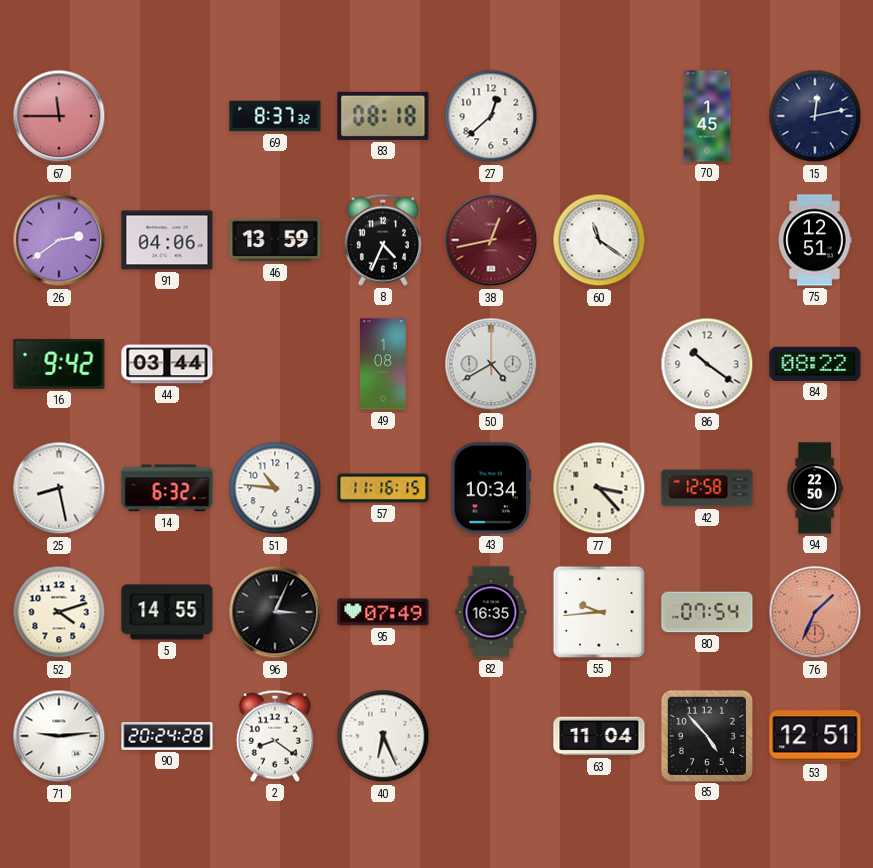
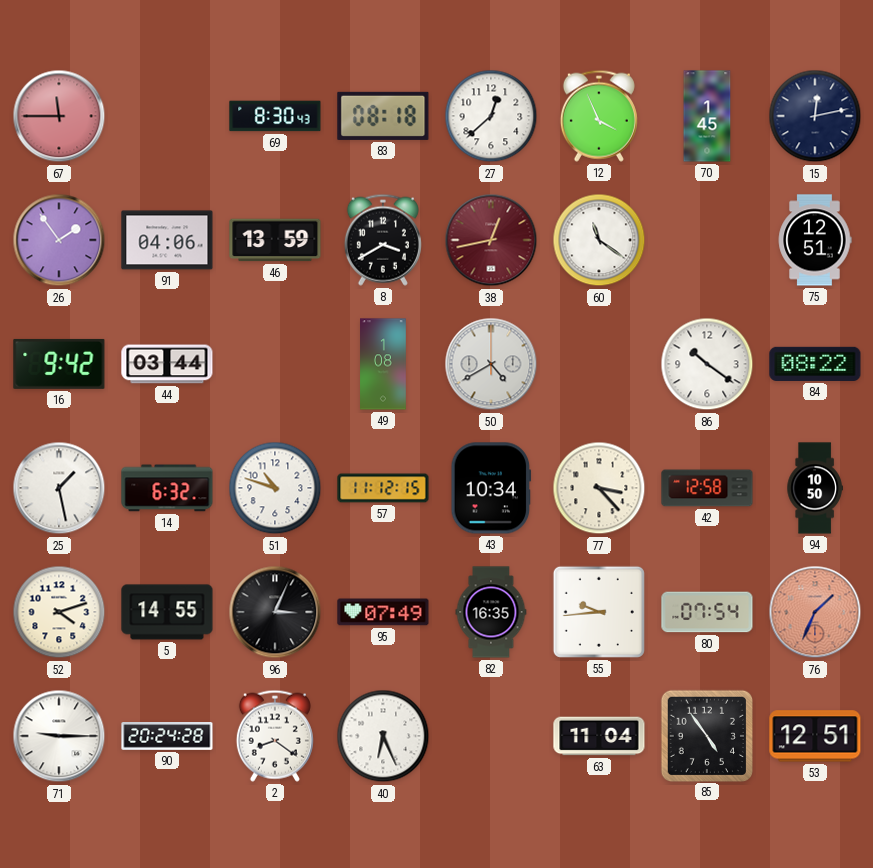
69: 8:37 -> 8:30 (275, 116)
12: none -> 3:56 (599, 116)
26: 2:39 -> 1:54 (59, 240)
8: 4:34 -> 3:40 (383, 240)
25: 8:28 -> 1:28 (59, 488)
51: 10:46 -> 10:48 (275, 488)
57: 11:16 -> 11:12 (383, 488)
94: 22:50 -> 10:50 (815, 488)
71: 9:14 -> 9:15 (59, 736)
85: 4:53 -> 4:54 (706, 735)
